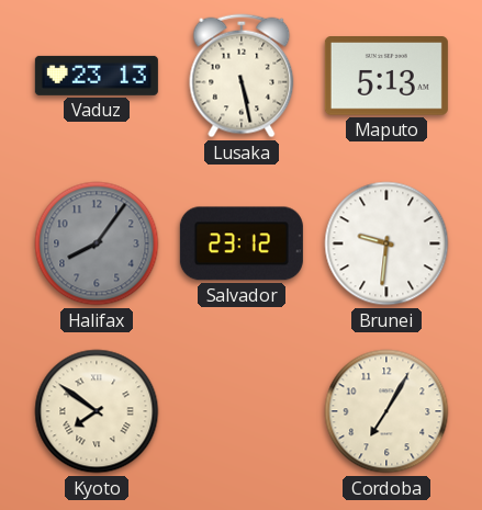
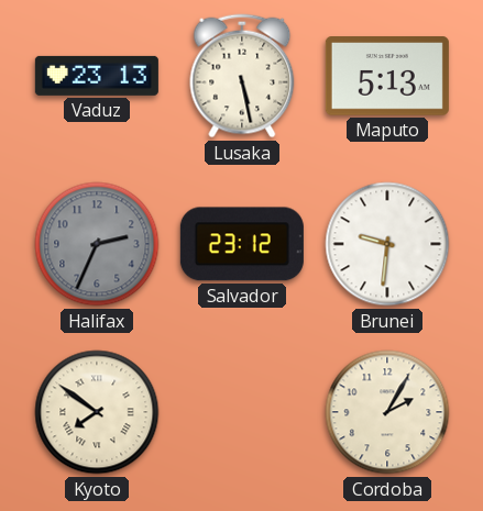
Halifax: 8:06 -> 2:34 (97, 244)
Cordoba: 7:05 -> 2:05 (387, 412)
